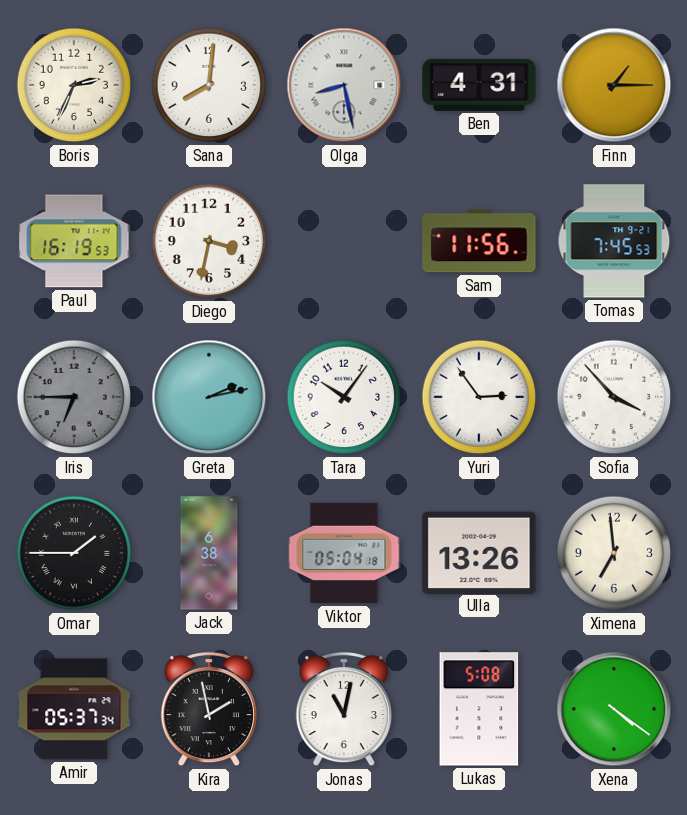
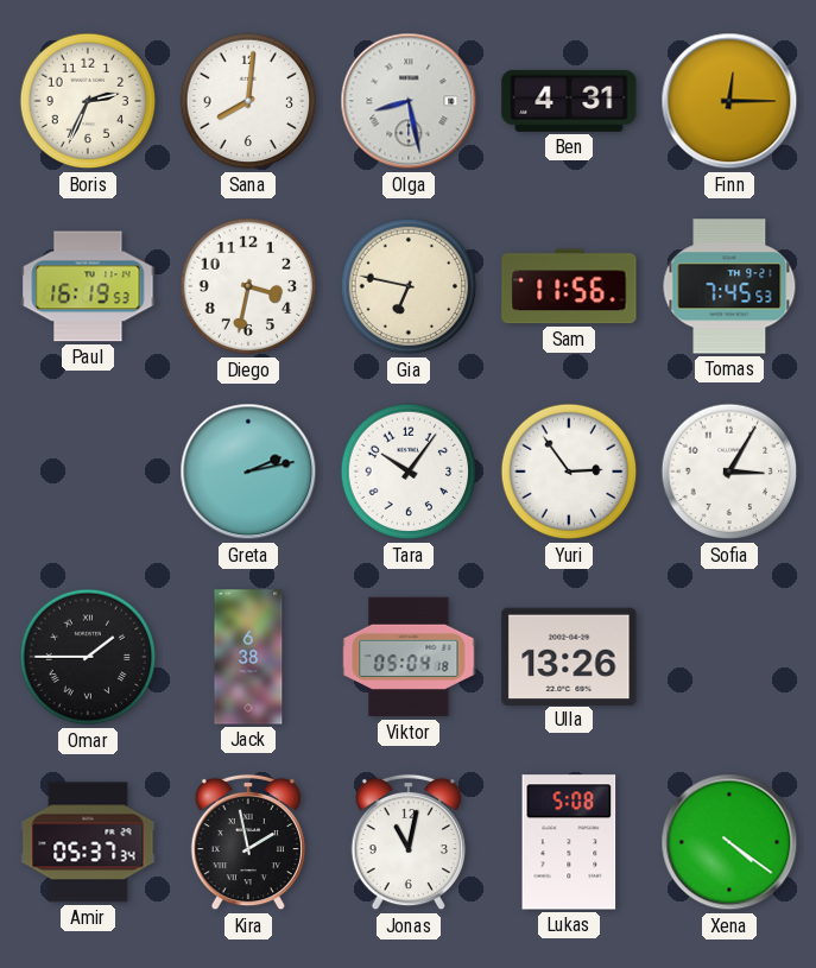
Finn: 1:15 -> 12:15 (729, 101)
Gia: none -> 6:47 (409, 286)
Iris: 6:45 -> none (74, 397)
Sofia: 3:53 -> 3:05 (729, 472)
Ximena: 6:59 -> none (614, 553)
